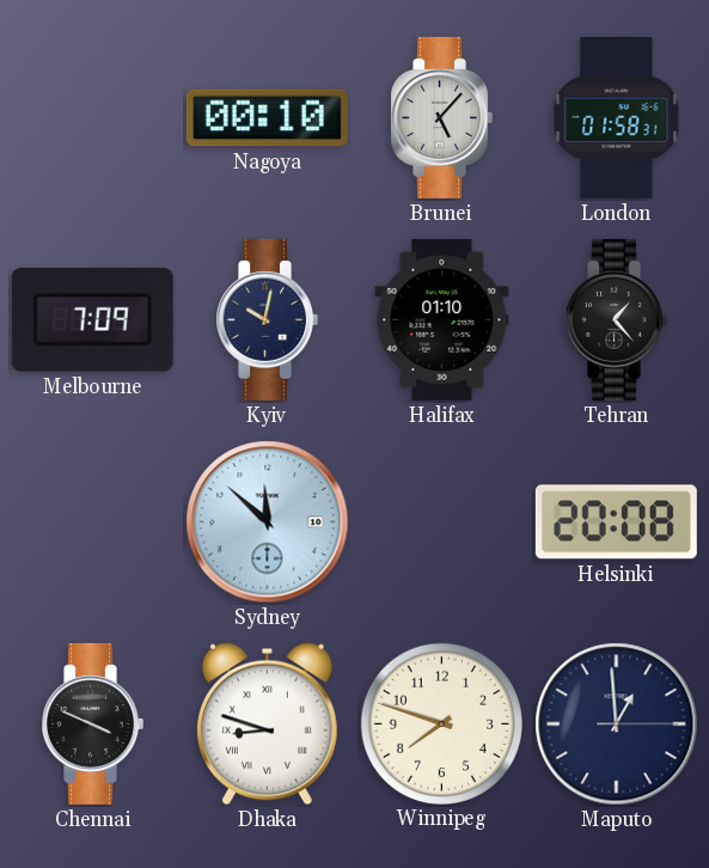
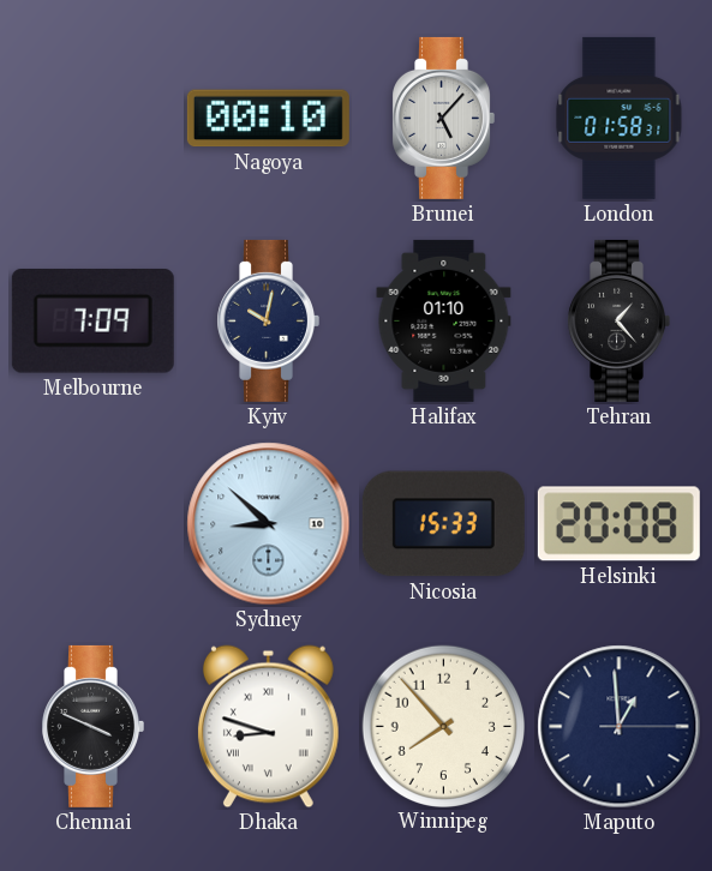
Sydney: 11:52 -> 8:52 (269, 524)
Nicosia: none -> 15:33 (443, 524)
Winnipeg: 7:48 -> 7:53 (443, 726)
